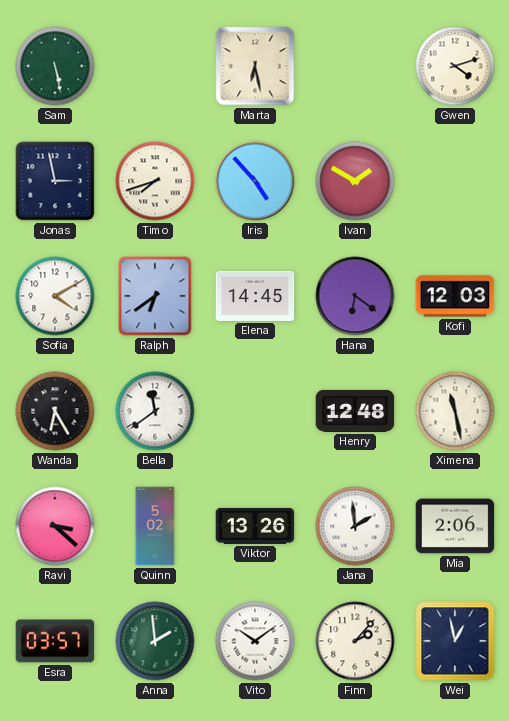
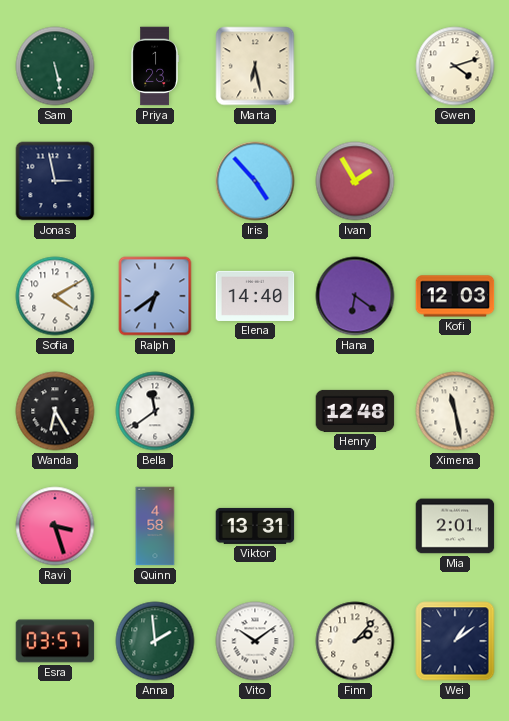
Priya: none -> 1:23 (155, 66)
Timo: 7:42 -> none (155, 181)
Ivan: 1:50 -> 1:55 (355, 181)
Elena: 14:45 -> 14:40 (255, 296)
Ravi: 3:22 -> 3:27 (55, 526)
Quinn: 5:02 -> 4:58 (155, 526)
Viktor: 13:26 -> 13:31 (255, 526)
Jana: 1:59 -> none (355, 526)
Mia: 2:06 -> 2:01 (455, 526)
Wei: 12:58 -> 1:09 (455, 641)
